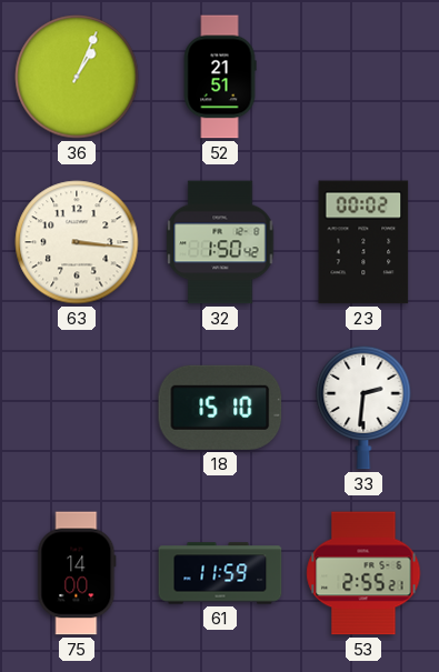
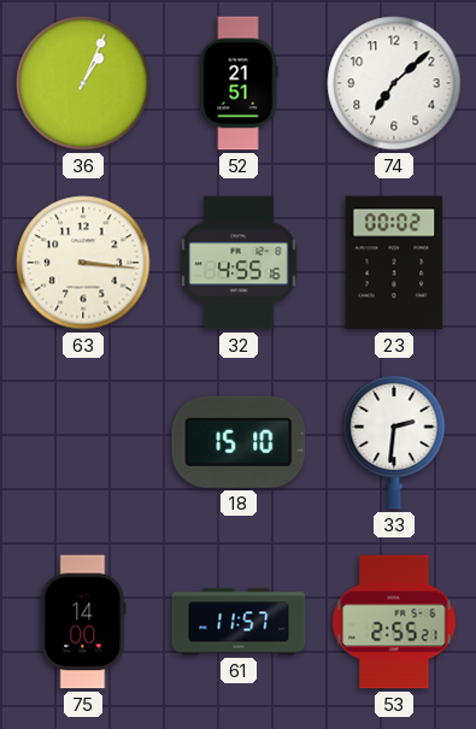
74: none -> 7:08 (394, 83)
32: 1:50 -> 4:55 (239, 263)
61: 11:59 -> 11:57 (239, 622)
